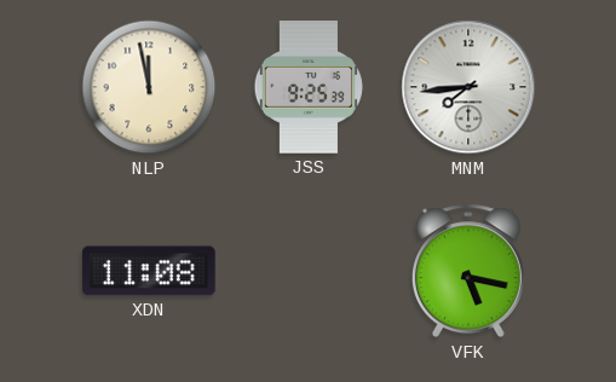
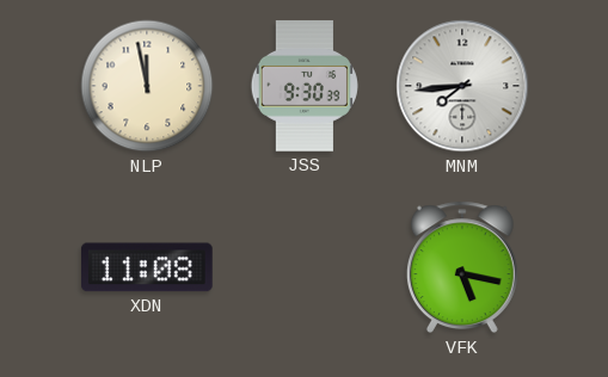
JSS: 9:25 -> 9:30 (305, 86)
